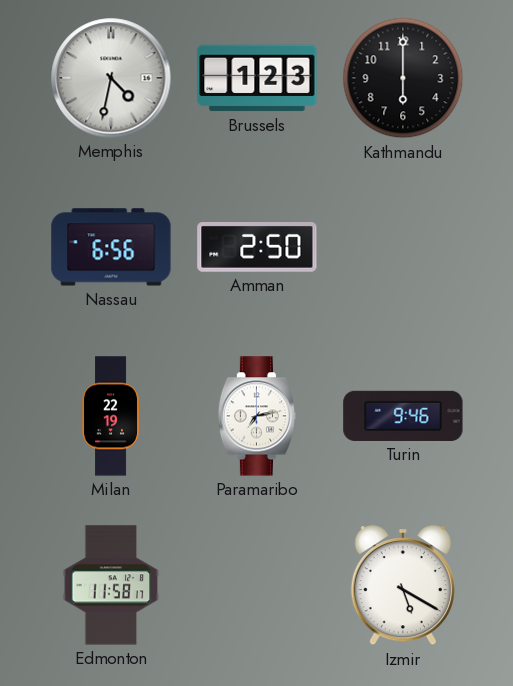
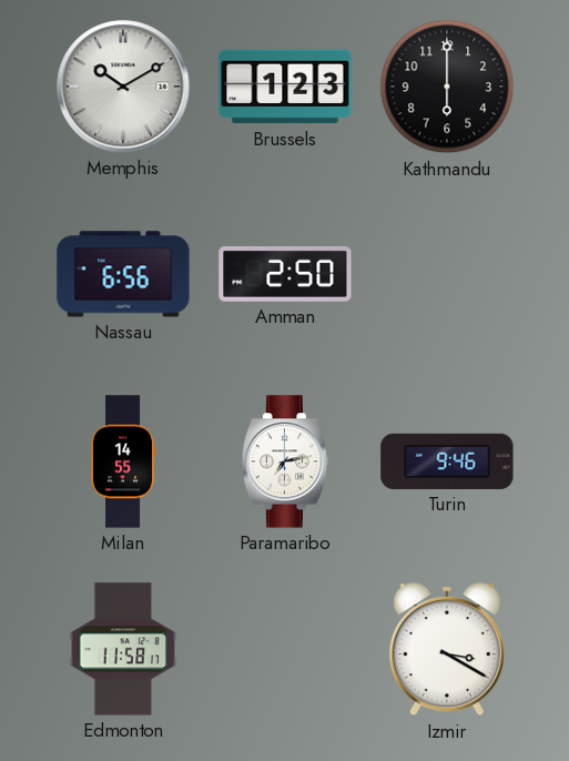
Memphis: 4:32 -> 10:10 (123, 87)
Milan: 22:19 -> 14:55 (123, 461)
Izmir: 5:20 -> 3:20 (447, 650)
